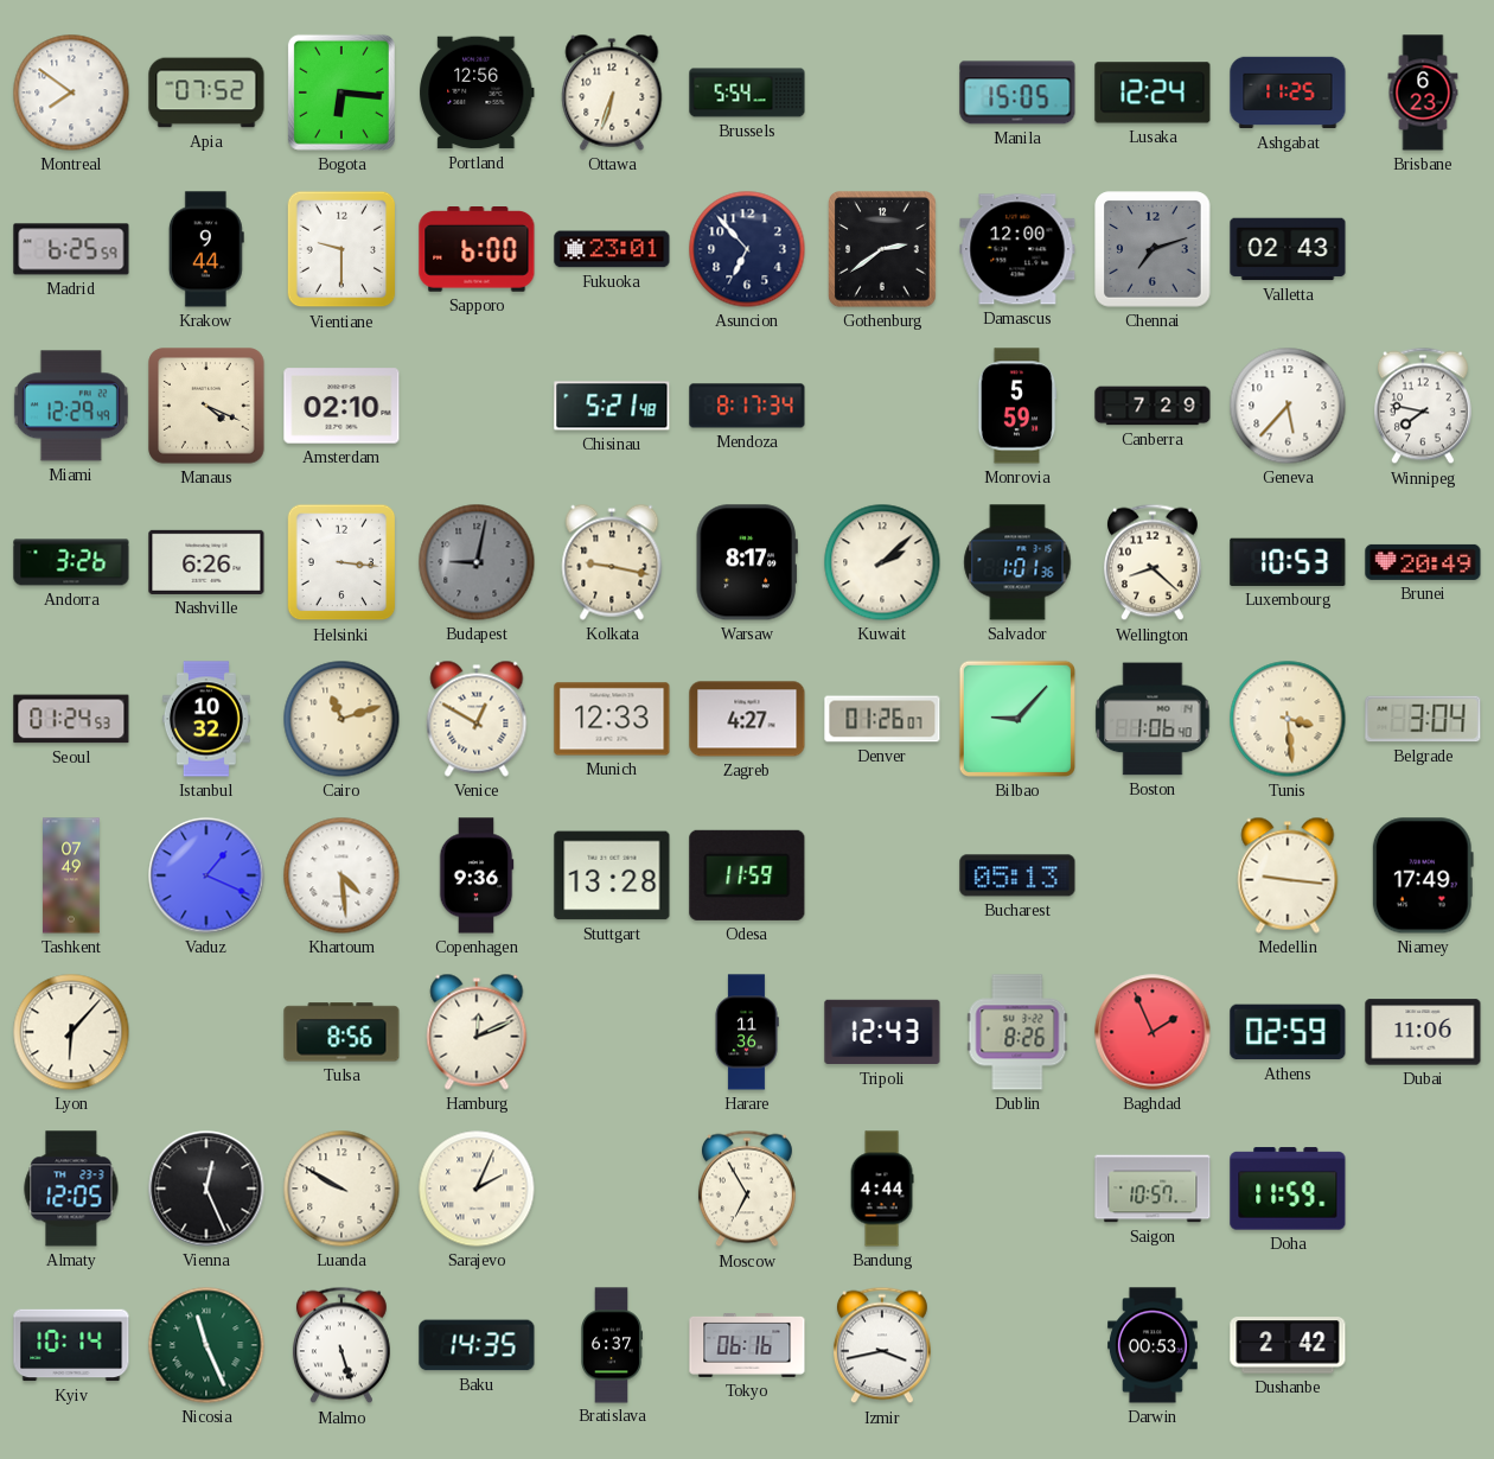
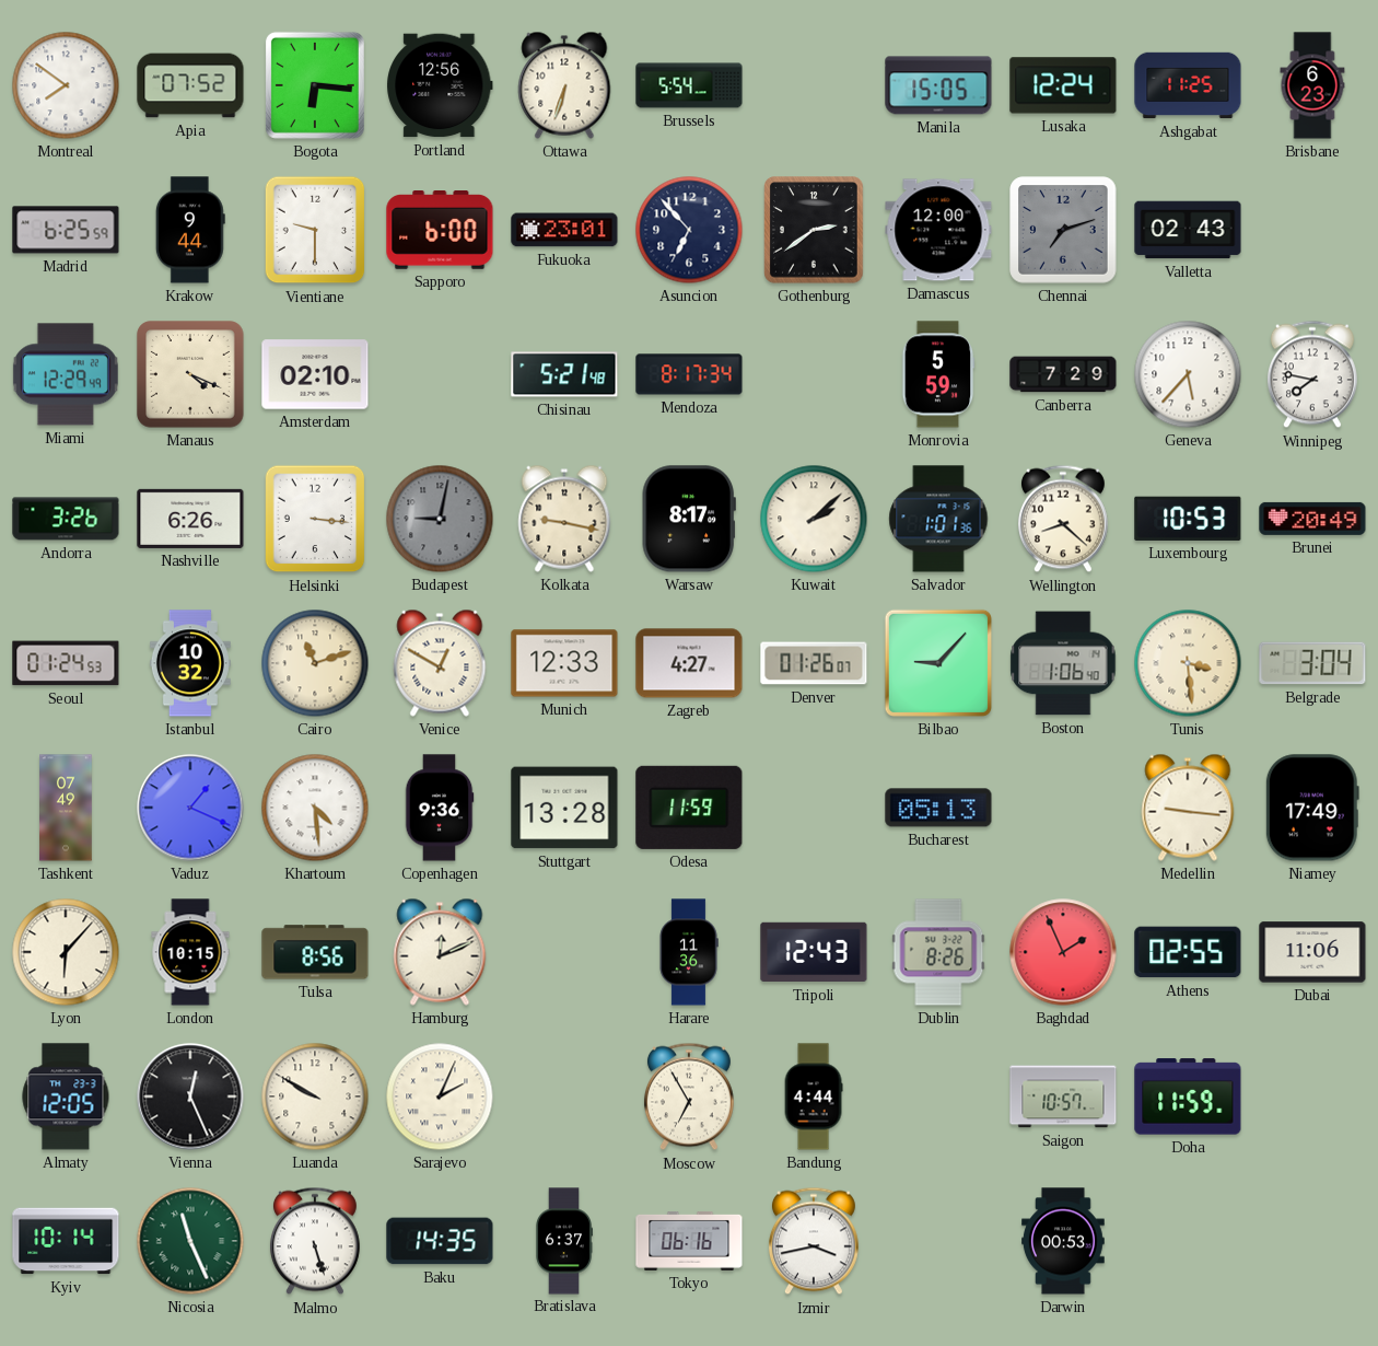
London: none -> 10:15 (190, 952)
Athens: 02:59 -> 02:55 (1188, 952)
Dushanbe: 2:42 -> none (1288, 1345)
